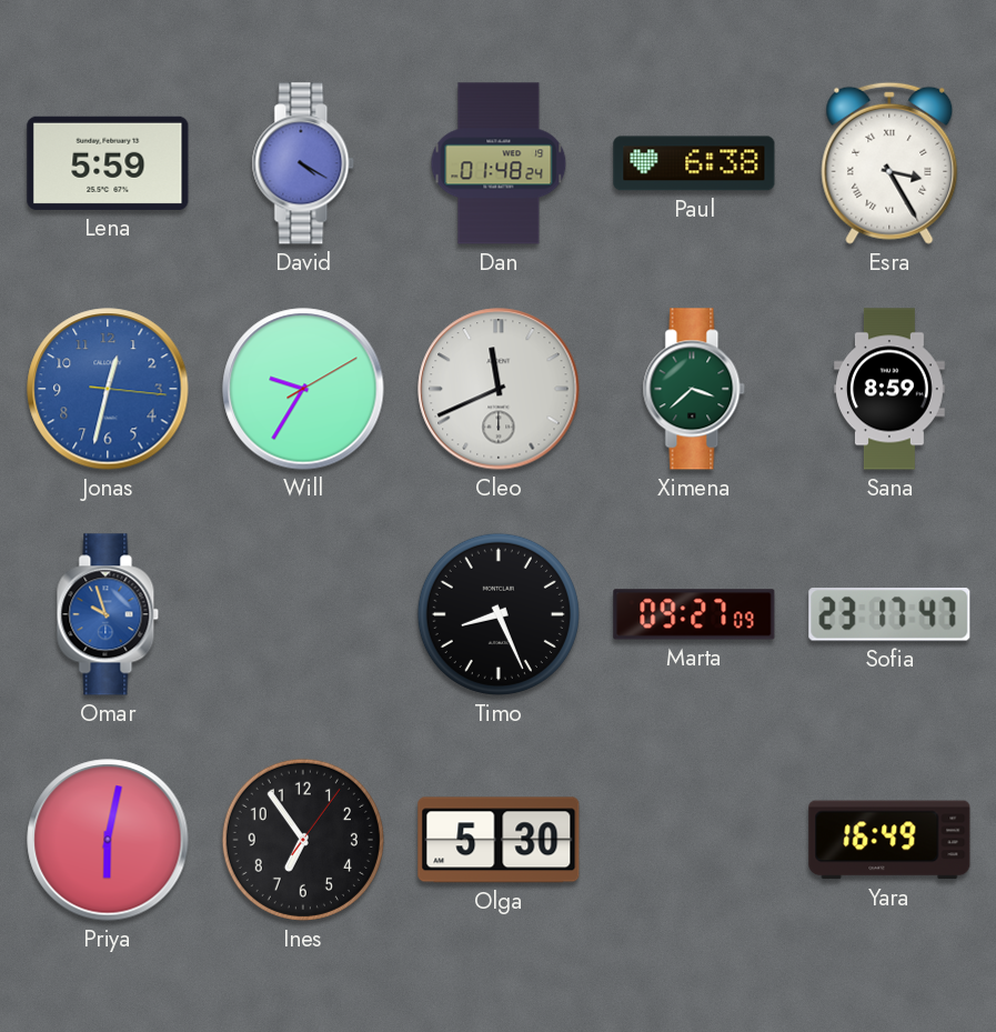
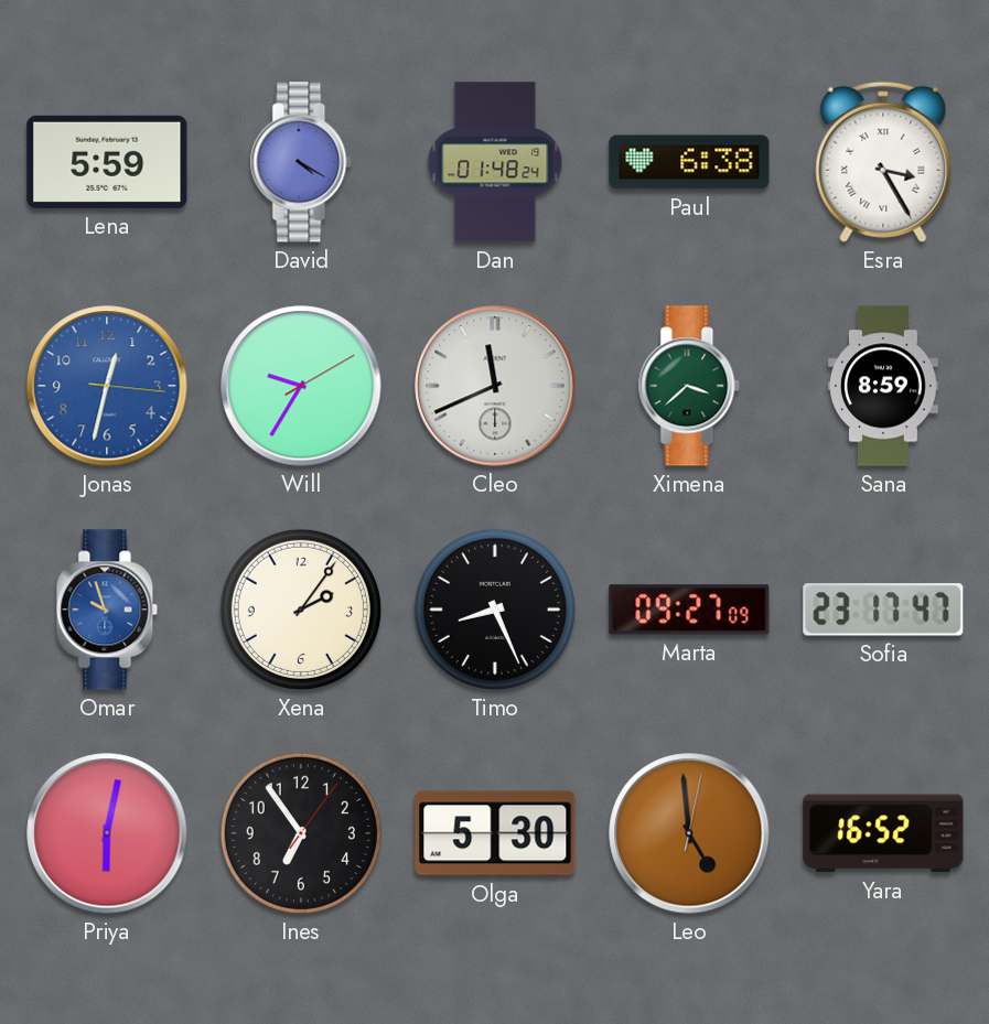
Xena: none -> 2:06 (301, 610)
Leo: none -> 4:59 (689, 833)
Yara: 16:49 -> 16:52 (883, 833)
